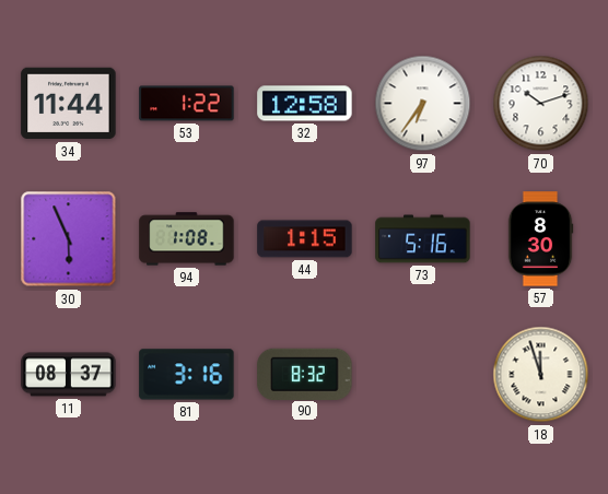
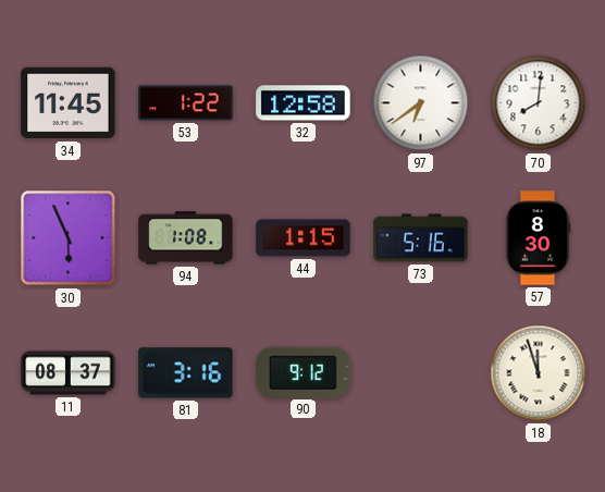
34: 11:44 -> 11:45 (69, 103)
97: 6:36 -> 6:39 (421, 103)
70: 10:12 -> 8:01 (539, 103)
90: 8:32 -> 9:12 (304, 372)
